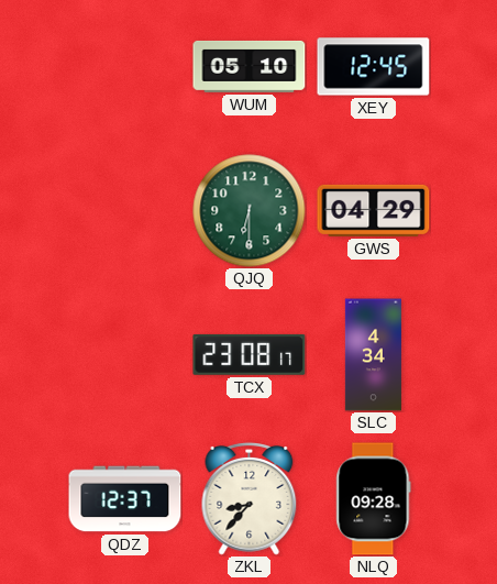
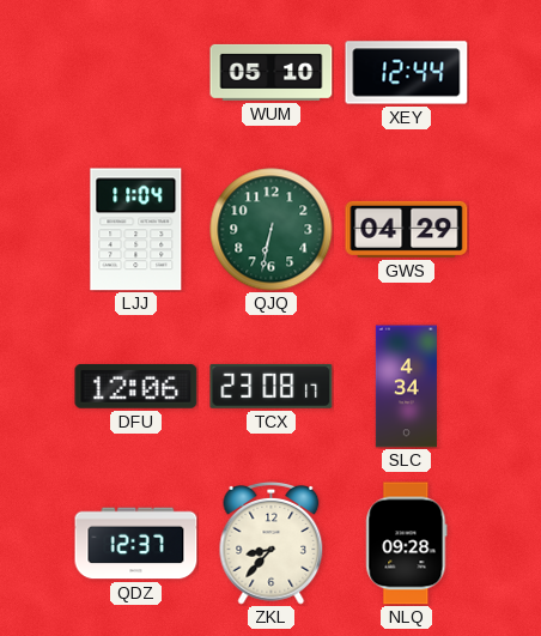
XEY: 12:45 -> 12:44 (407, 73)
LJJ: none -> 11:04 (136, 230)
QJQ: 6:30 -> 6:32 (272, 230)
DFU: none -> 12:06 (136, 386)
